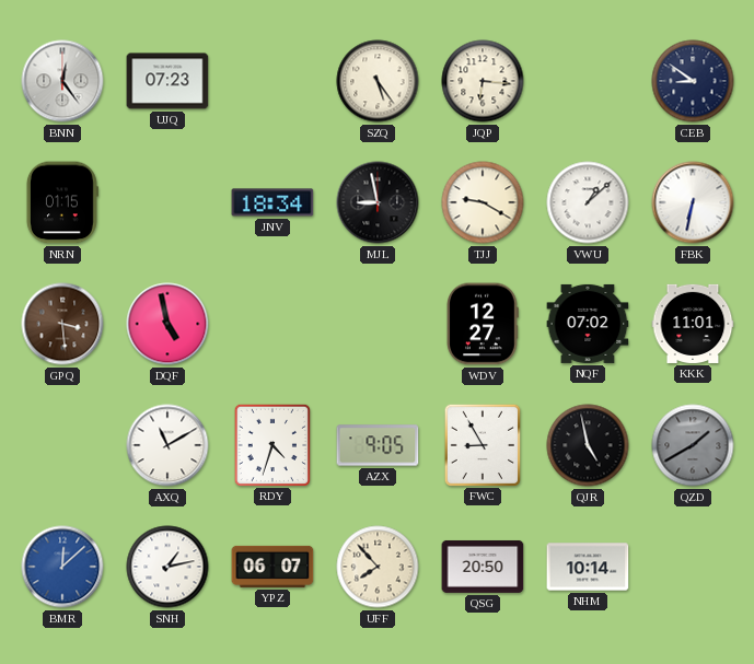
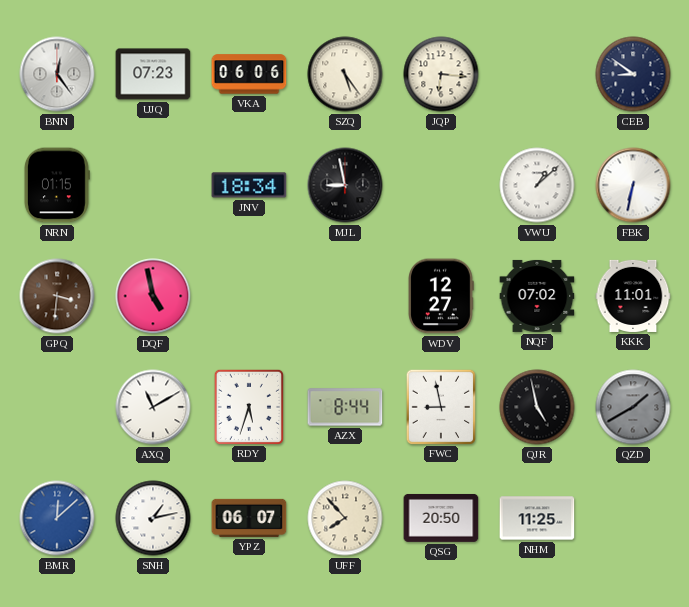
VKA: none -> 06:06 (249, 74)
TJJ: 9:20 -> none (483, 202)
GPQ: 3:29 -> 3:31 (57, 296)
RDY: 4:33 -> 5:33 (248, 406)
AZX: 9:05 -> 8:44 (345, 407)
FWC: 8:55 -> 8:58 (440, 406)
NHM: 10:14 -> 11:25 (537, 518)
